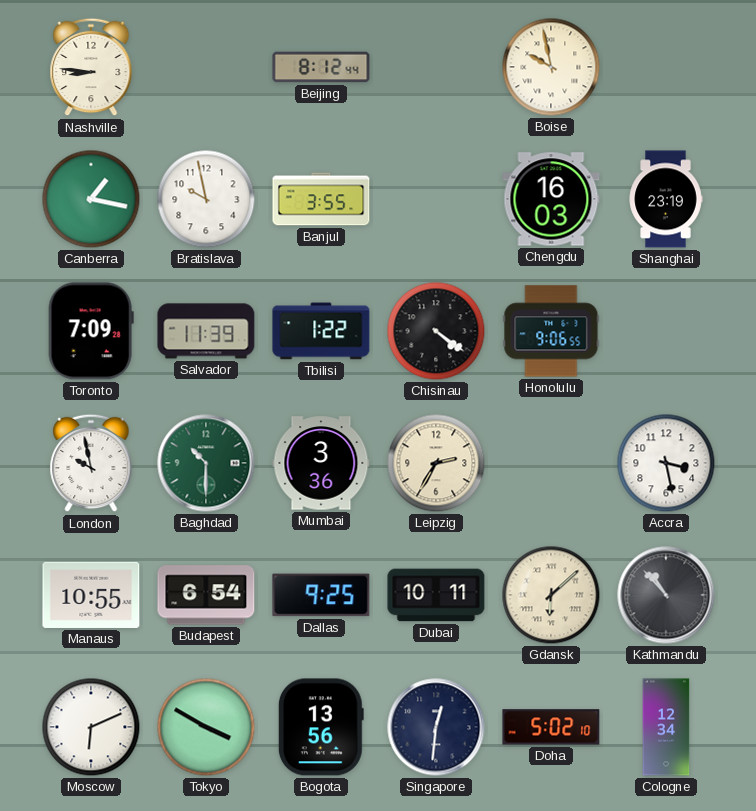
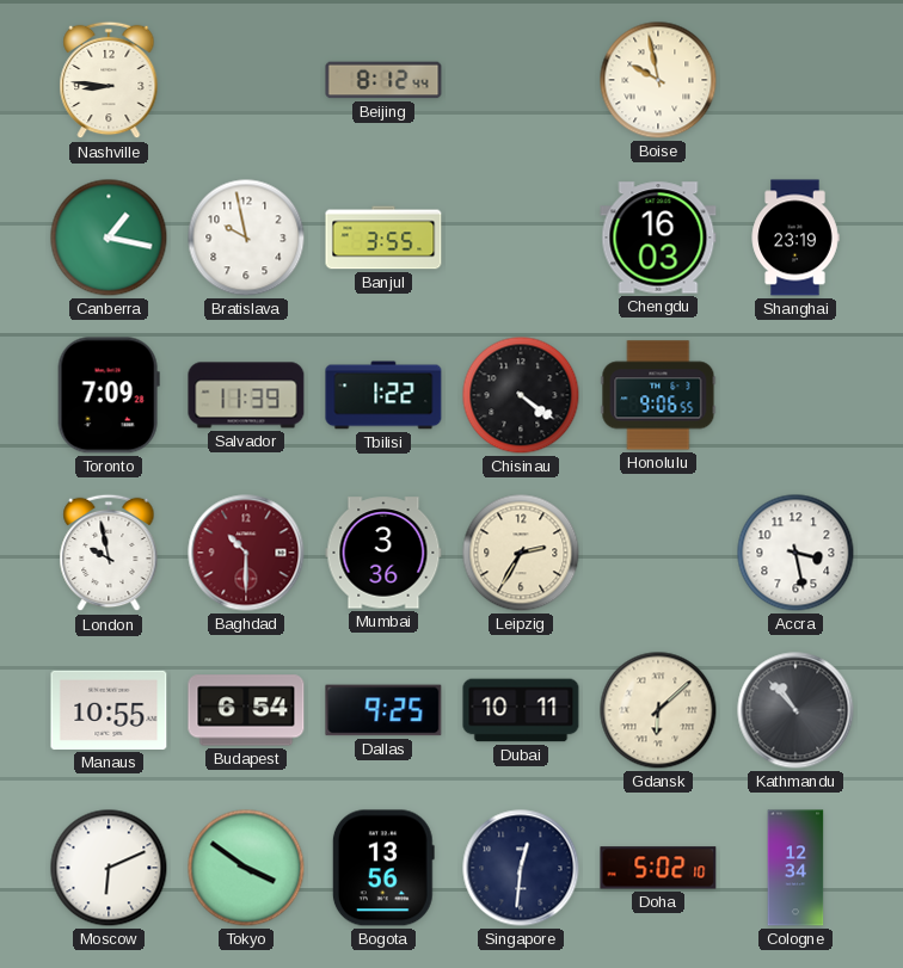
Baghdad dial: green -> burgundy (246, 553)
Tokyo: 3:50 -> 3:51 (246, 868)
